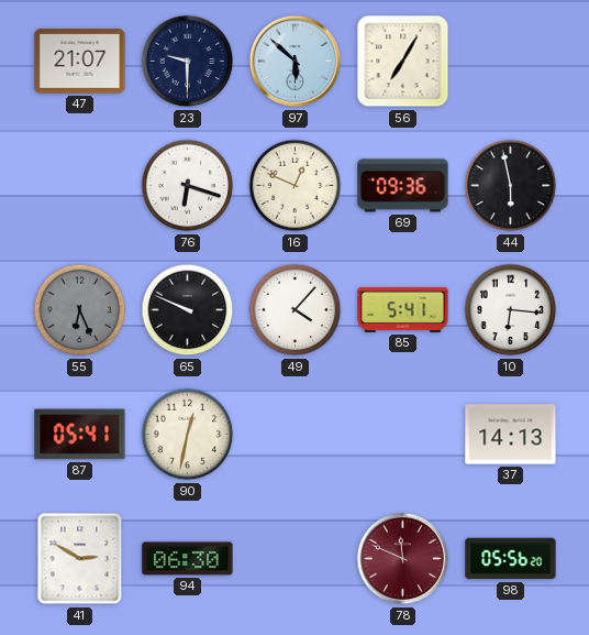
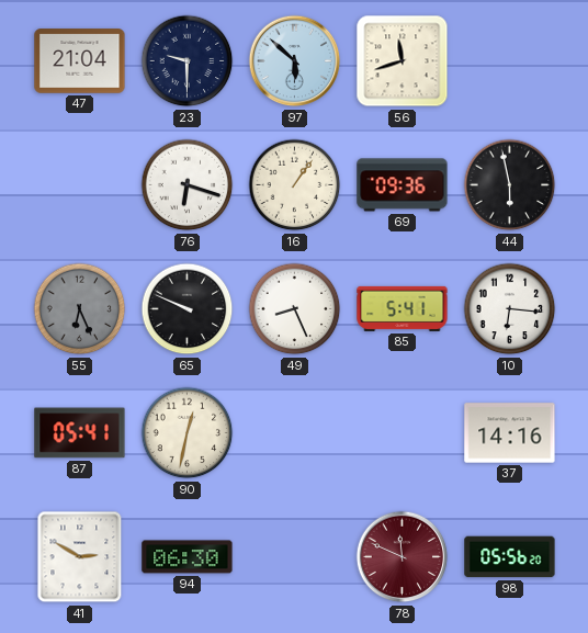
47: 21:07 -> 21:04 (80, 61)
56: 7:05 -> 11:42 (403, 61)
16: 12:49 -> 1:06 (295, 185)
49: 4:07 -> 8:26 (295, 309)
37: 14:13 -> 14:16 (510, 433)
